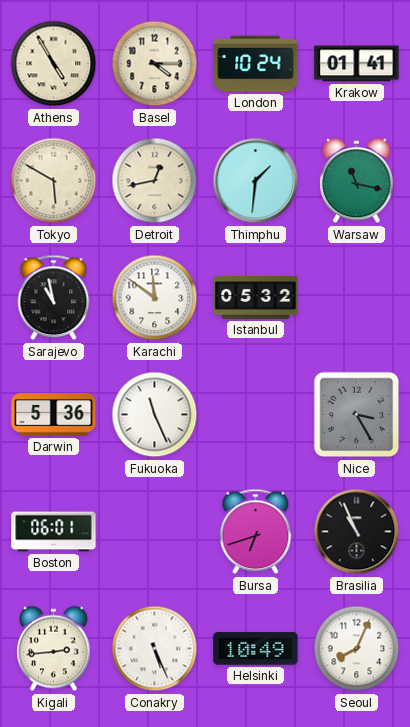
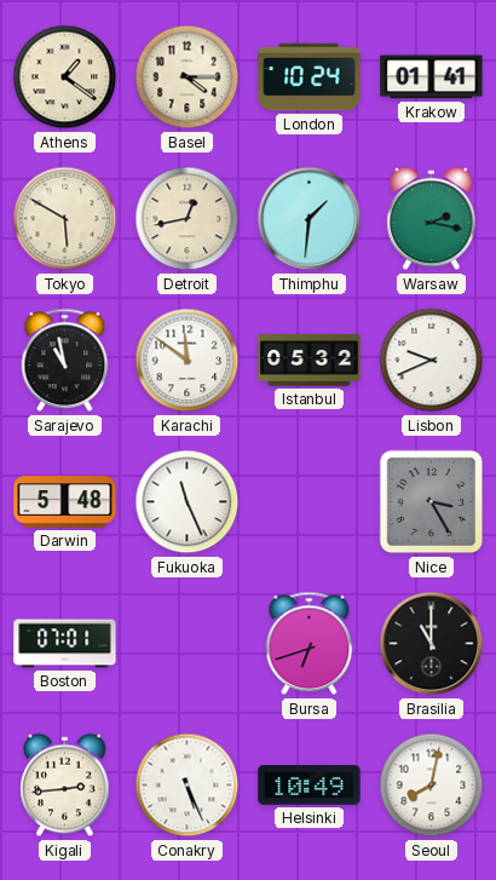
Athens: 4:55 -> 1:21 (65, 77)
Warsaw: 11:17 -> 2:17 (432, 219)
Lisbon: none -> 9:41 (432, 361)
Darwin: 5:36 -> 5:48 (65, 502)
Boston: 06:01 -> 07:01 (65, 644)
Brasilia: 10:56 -> 11:00 (432, 644)
Seoul: 8:04 -> 8:02 (432, 786)
